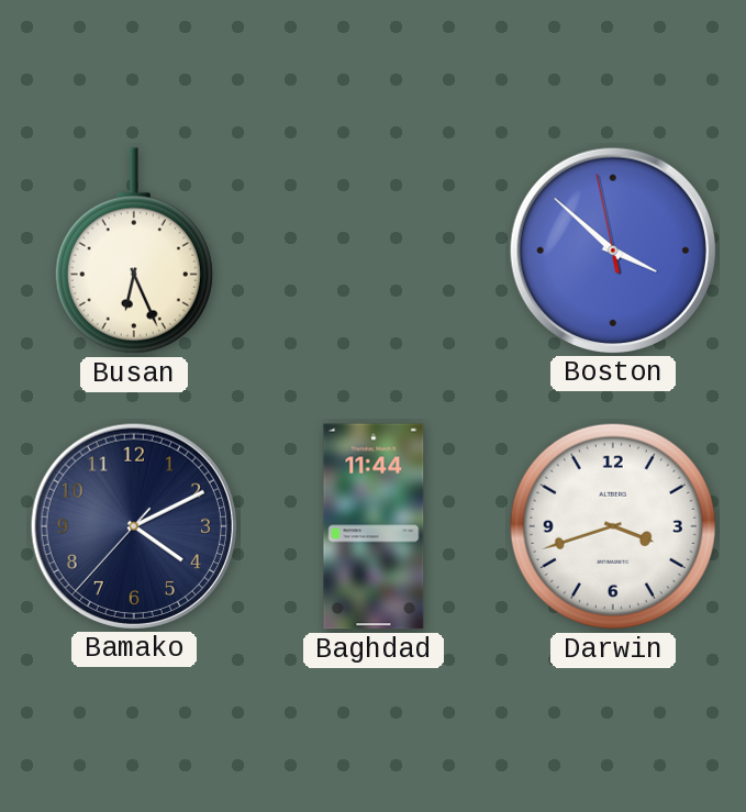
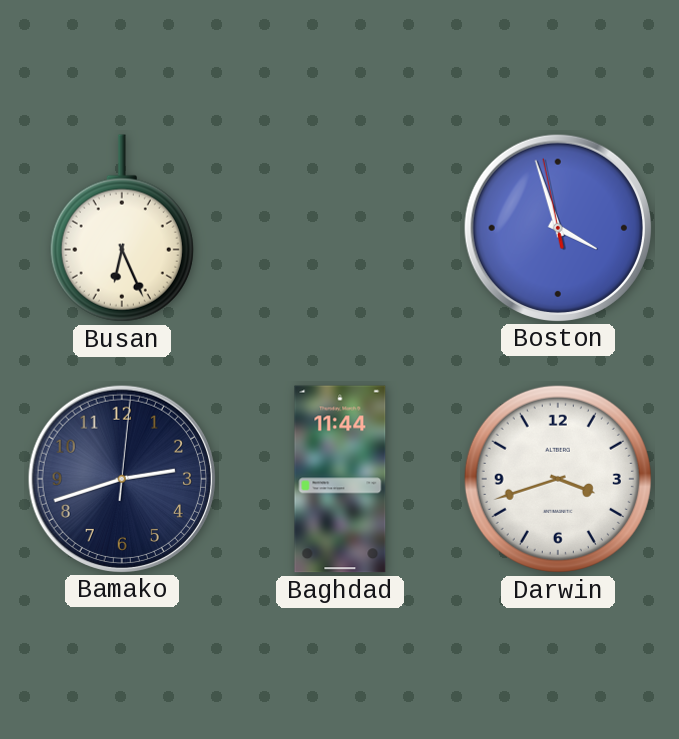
Boston: 3:51 -> 3:56 (557, 227)
Bamako: 4:10 -> 2:42 (121, 478)
